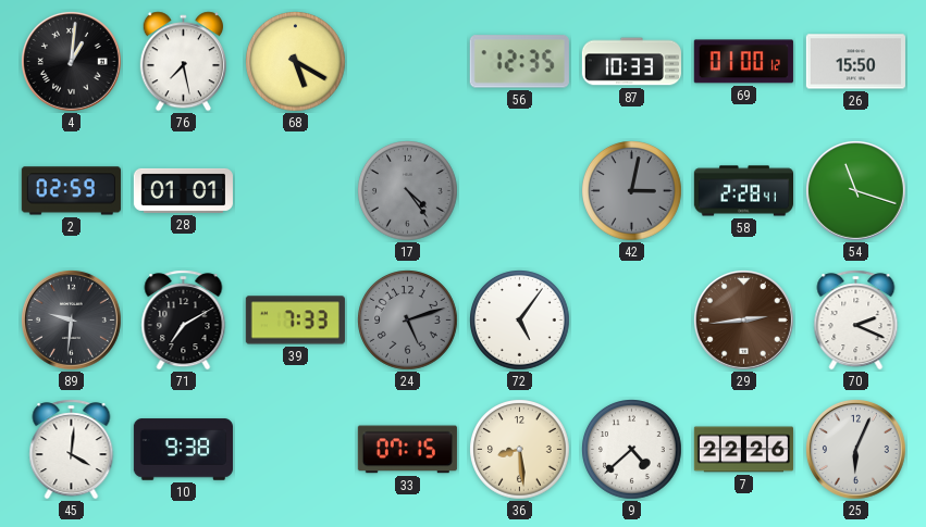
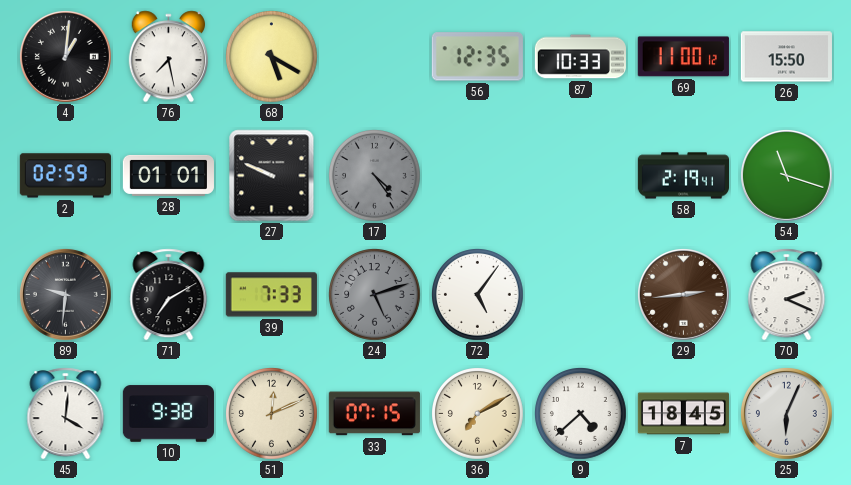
69: 01:00 -> 11:00 (683, 57)
27: none -> 9:49 (272, 176)
42: 3:02 -> none (632, 191)
58: 2:28 -> 2:19 (683, 176)
51: none -> 12:11 (272, 414)
36: 8:29 -> 7:10 (478, 414)
7: 22:26 -> 18:45 (683, 414)
